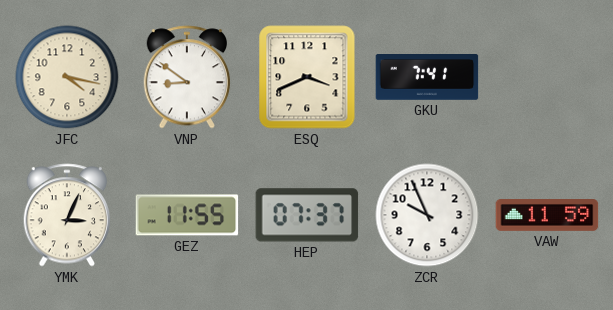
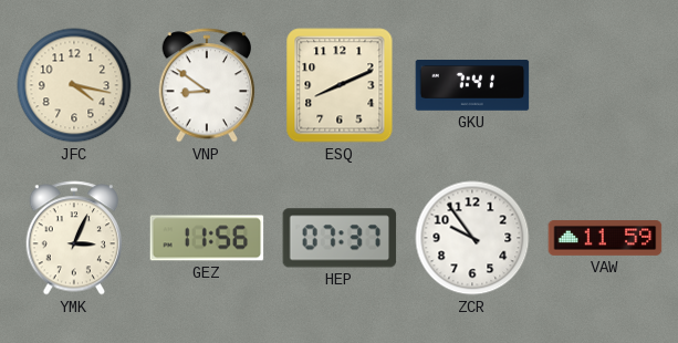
ESQ: 3:41 -> 8:11 (340, 85)
GEZ: 11:55 -> 11:56 (207, 238)
ZCR: 9:56 -> 9:54 (472, 238)
